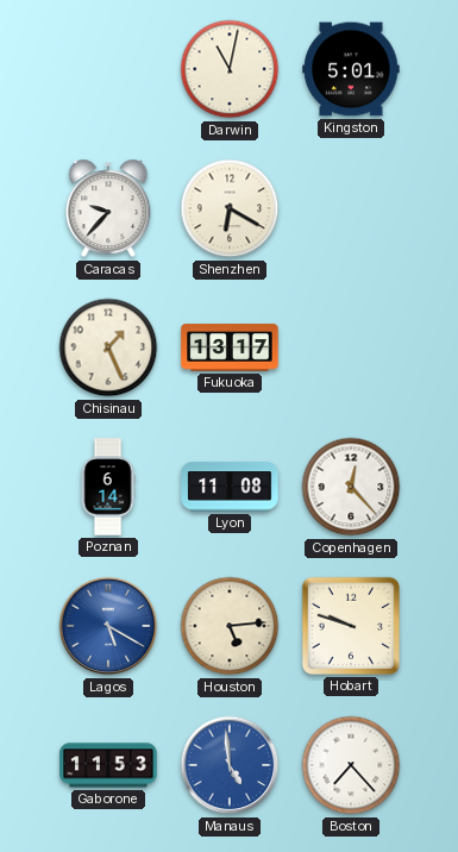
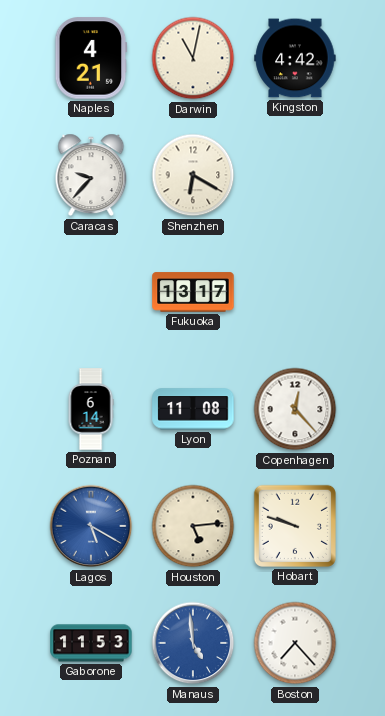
Naples: none -> 4:21 (91, 58)
Kingston: 5:01 -> 4:42 (295, 58)
Chisinau: 1:26 -> none (108, 347)
